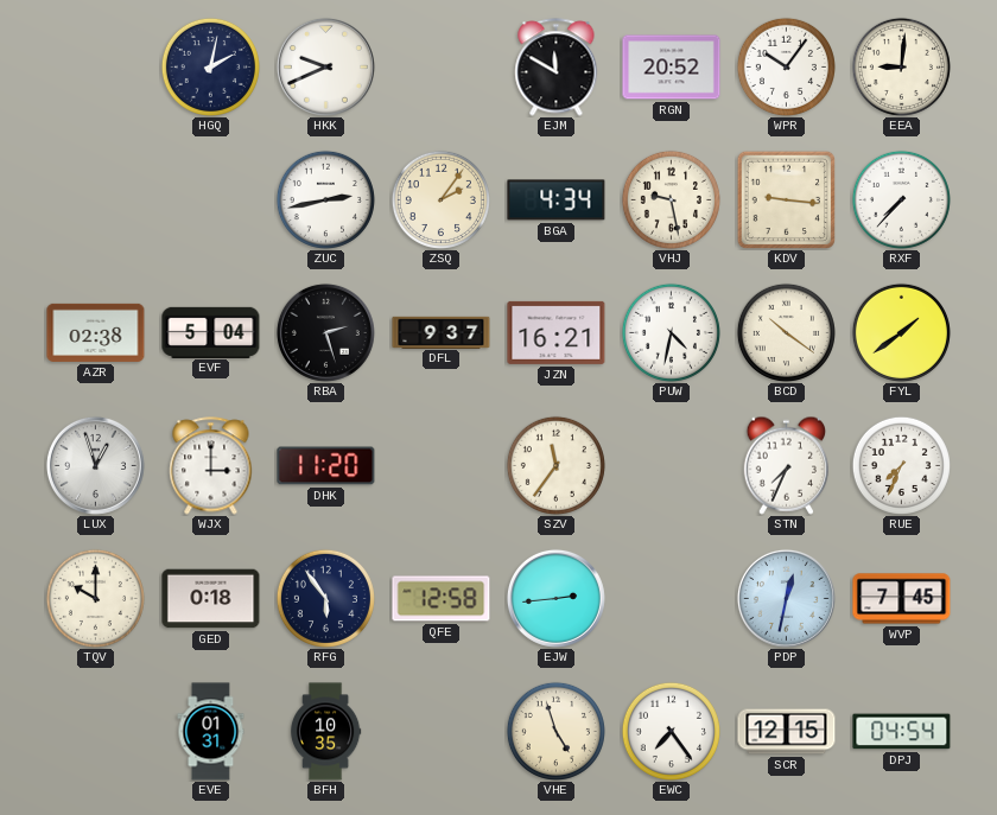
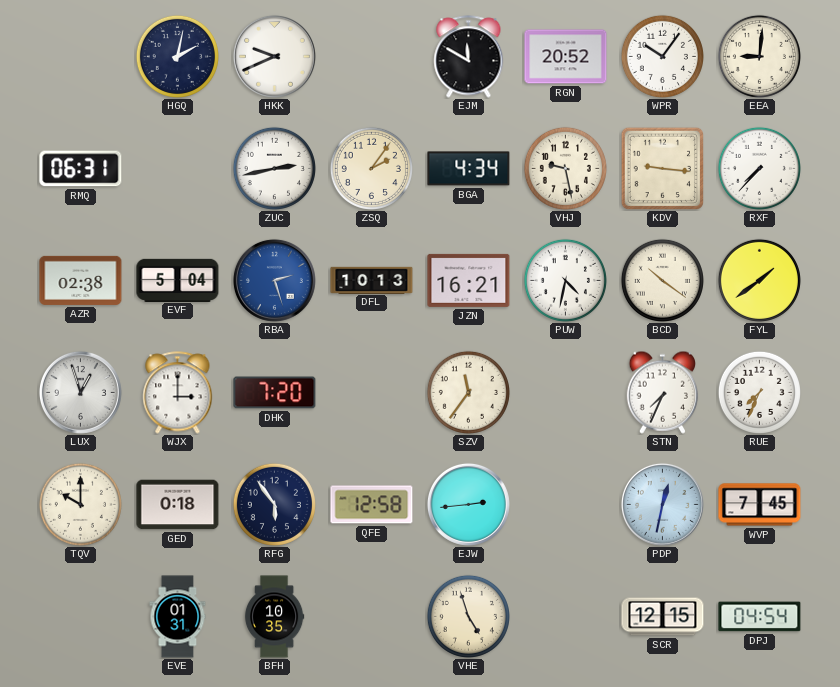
RMQ: none -> 06:31 (81, 169)
RBA dial: black -> blue (274, 280)
DFL: 9:37 -> 10:13 (372, 280)
DHK: 11:20 -> 7:20 (275, 393)
EWC: 7:24 -> none (671, 731)
